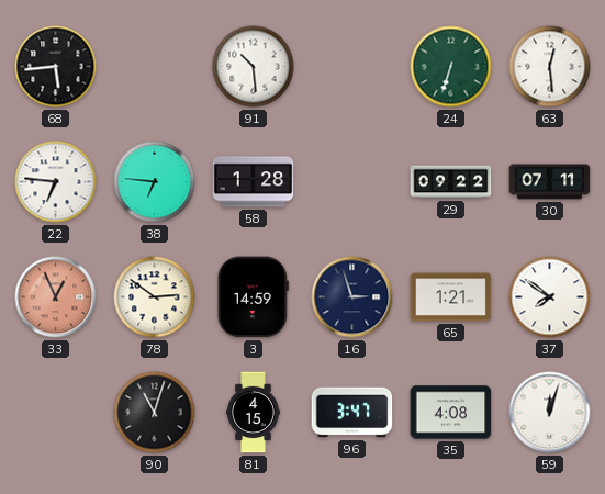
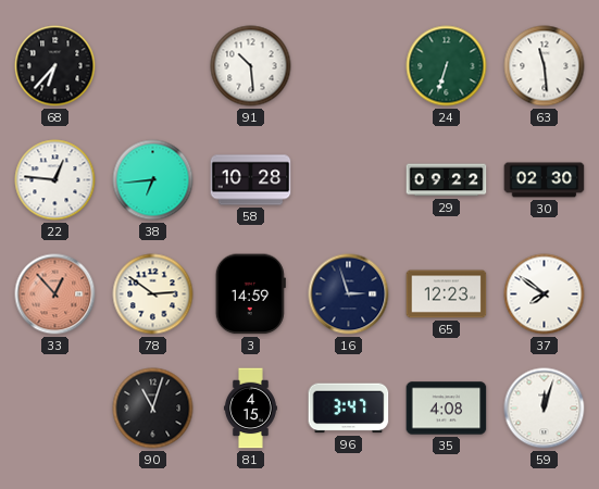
68: 5:44 -> 6:37 (55, 66)
63: 12:29 -> 11:29 (545, 66)
22: 6:46 -> 12:46 (55, 180)
38: 6:46 -> 6:44 (153, 180)
58: 1:28 -> 10:28 (251, 180)
30: 07:11 -> 02:30 (545, 180)
33: 12:56 -> 12:53 (55, 294)
65: 1:21 -> 12:23 (447, 294)
